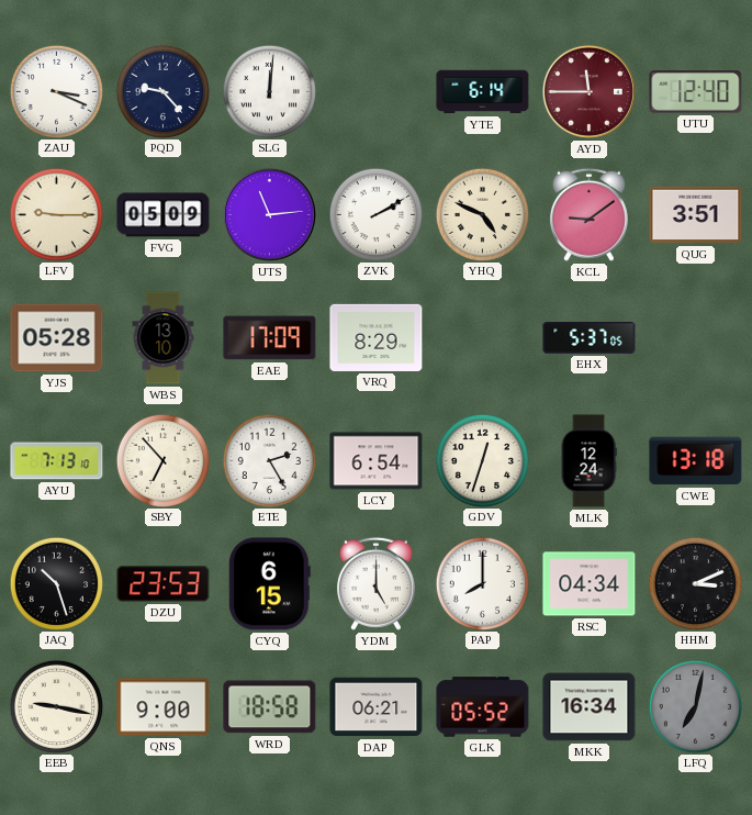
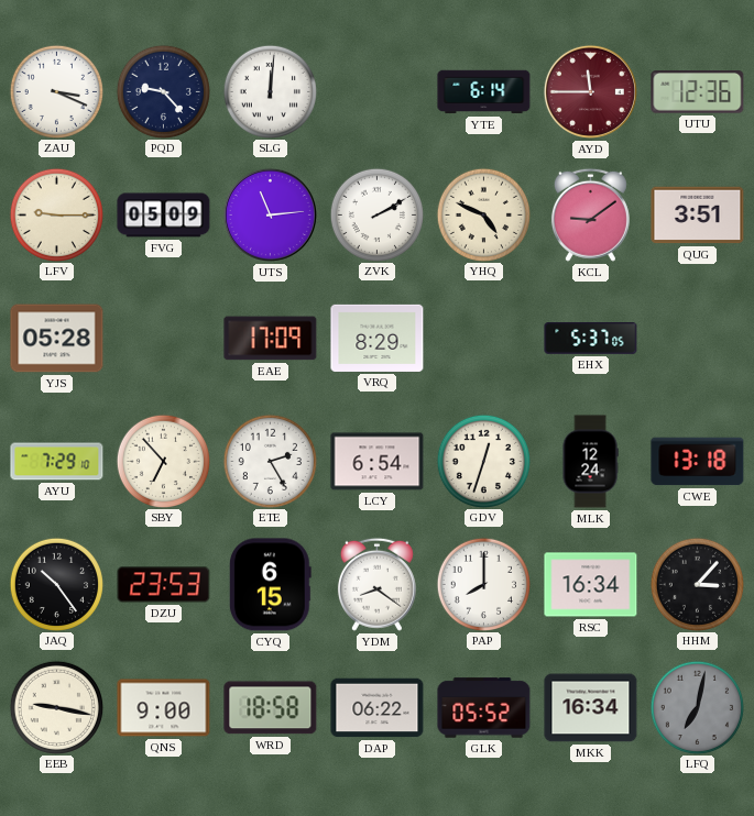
UTU: 12:40 -> 12:36 (698, 92)
WBS: 13:10 -> none (164, 338)
AYU: 7:13 -> 7:29 (57, 462)
JAQ: 10:27 -> 10:24 (56, 584)
YDM: 5:00 -> 8:21 (376, 584)
RSC: 04:34 -> 16:34 (591, 585)
HHM: 3:11 -> 3:07 (697, 584)
DAP: 06:21 -> 06:22 (378, 708)
